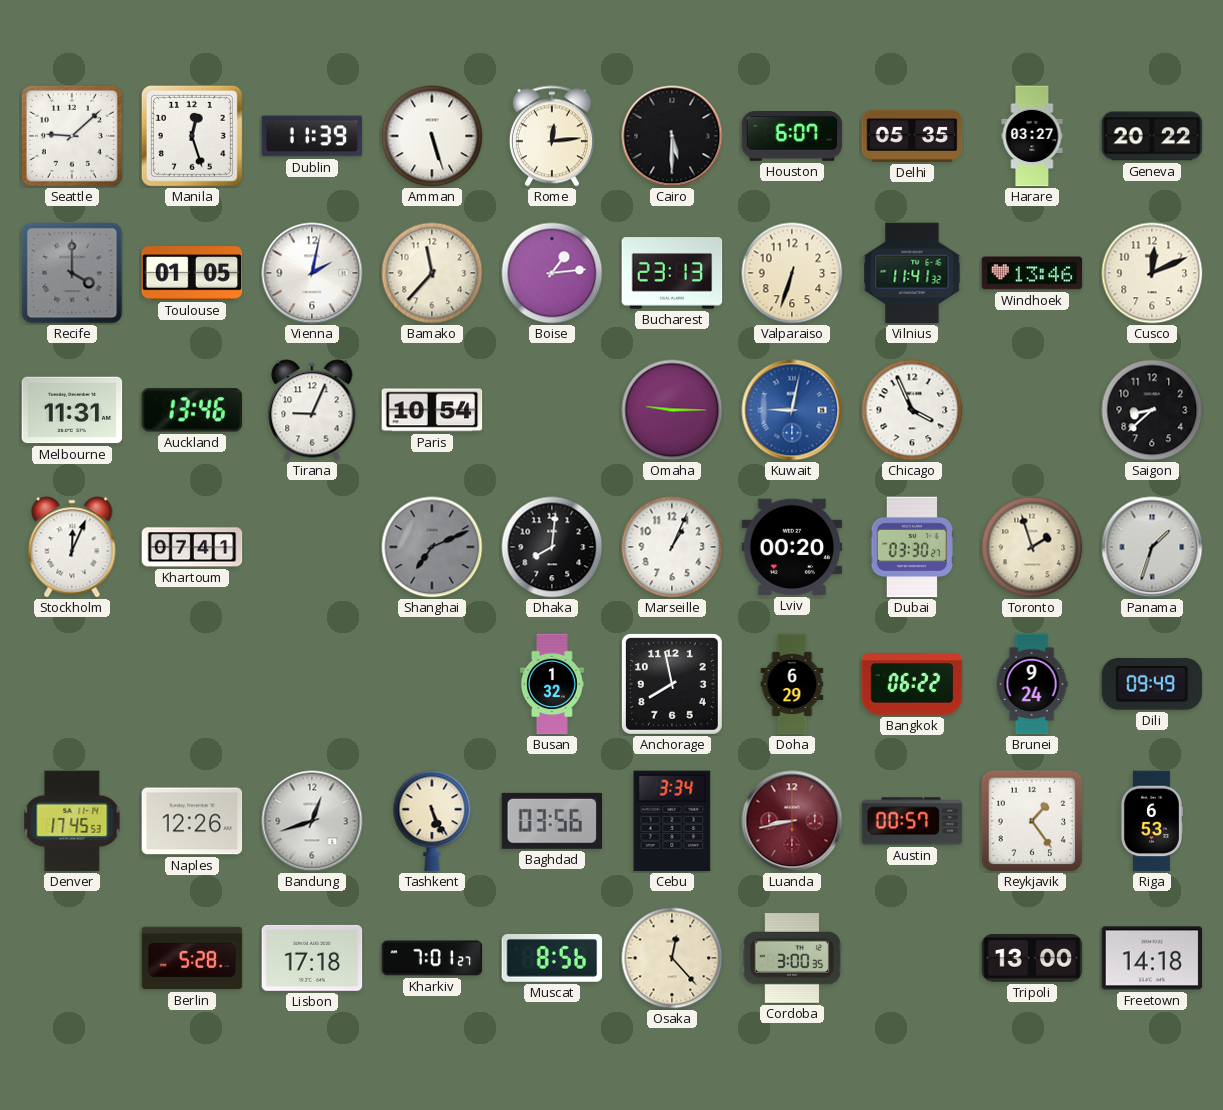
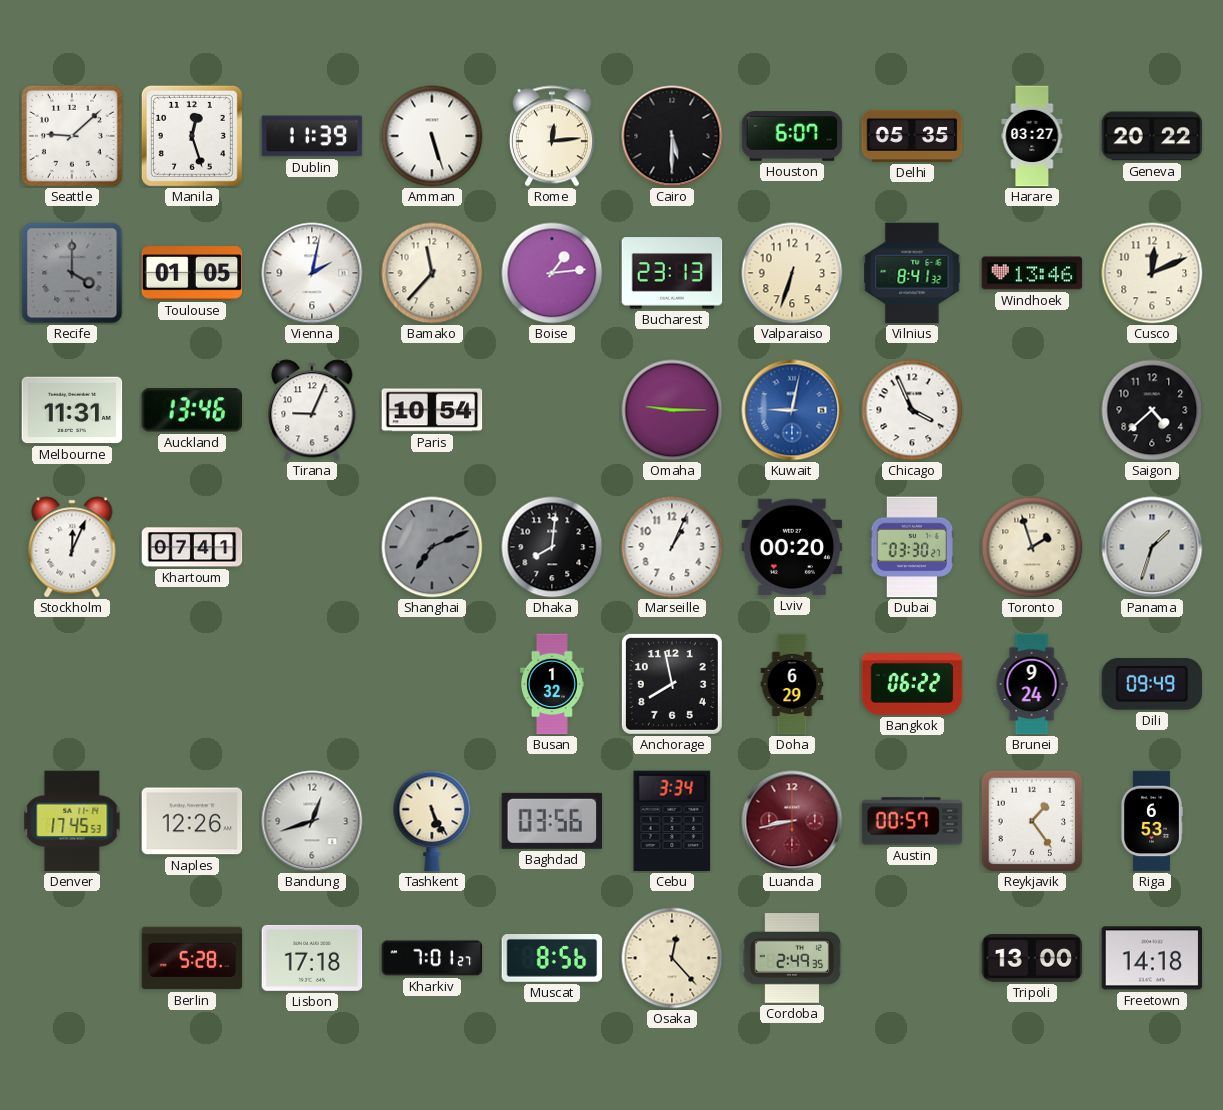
Vilnius: 11:41 -> 8:41 (912, 273)
Saigon: 8:38 -> 4:38 (1152, 410)
Cordoba: 3:00 -> 2:49 (792, 959)
